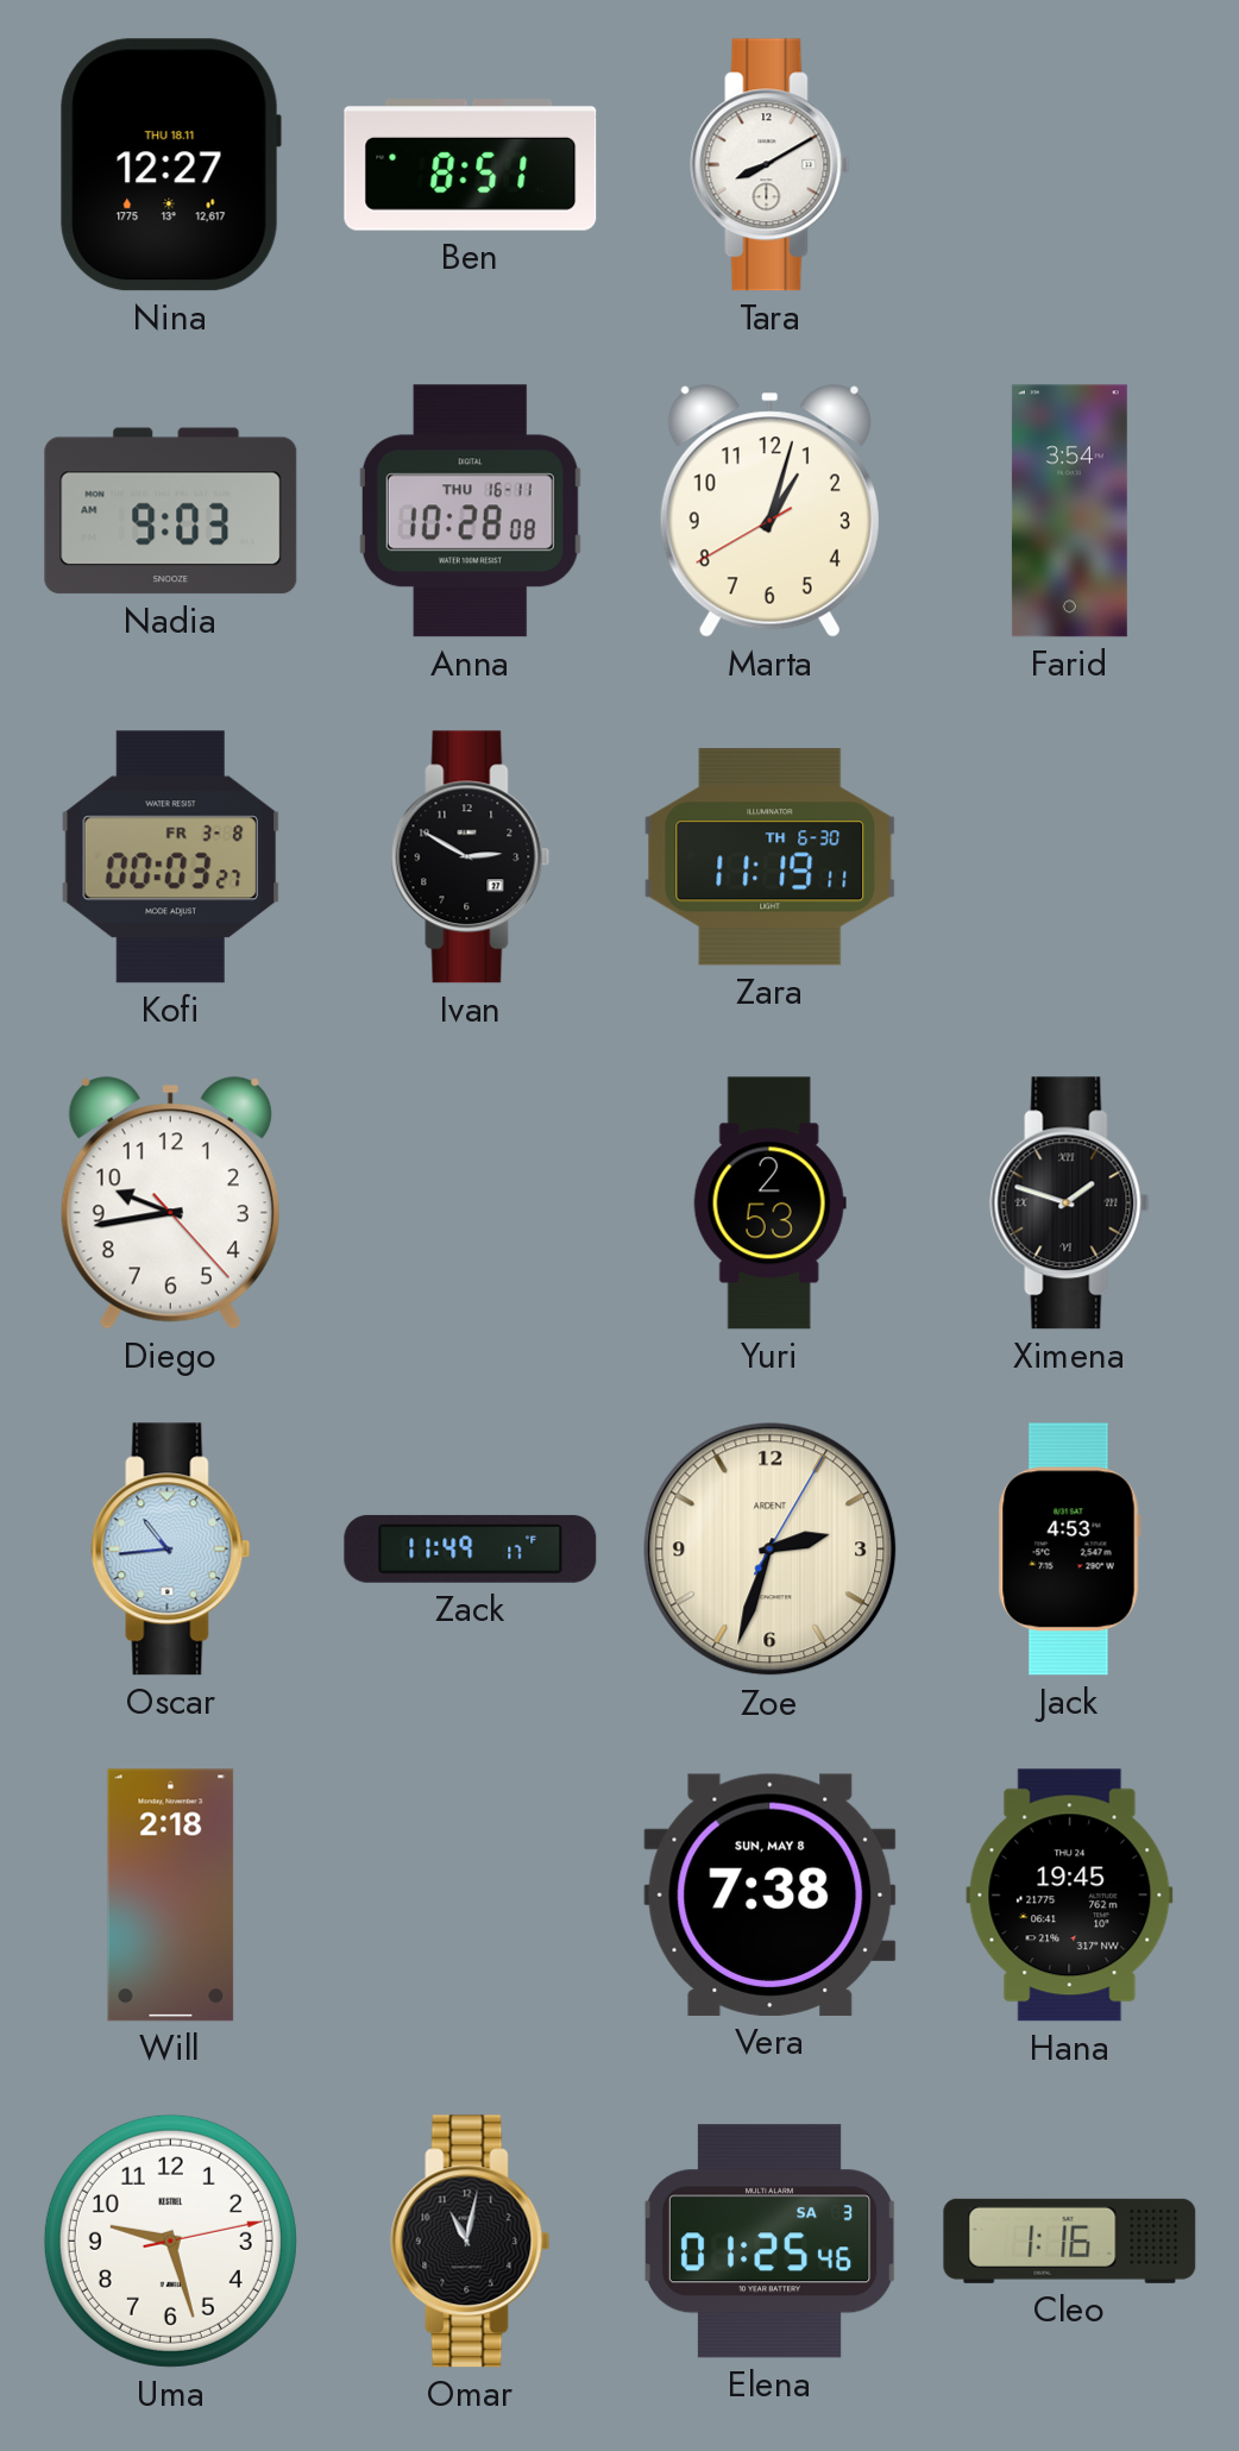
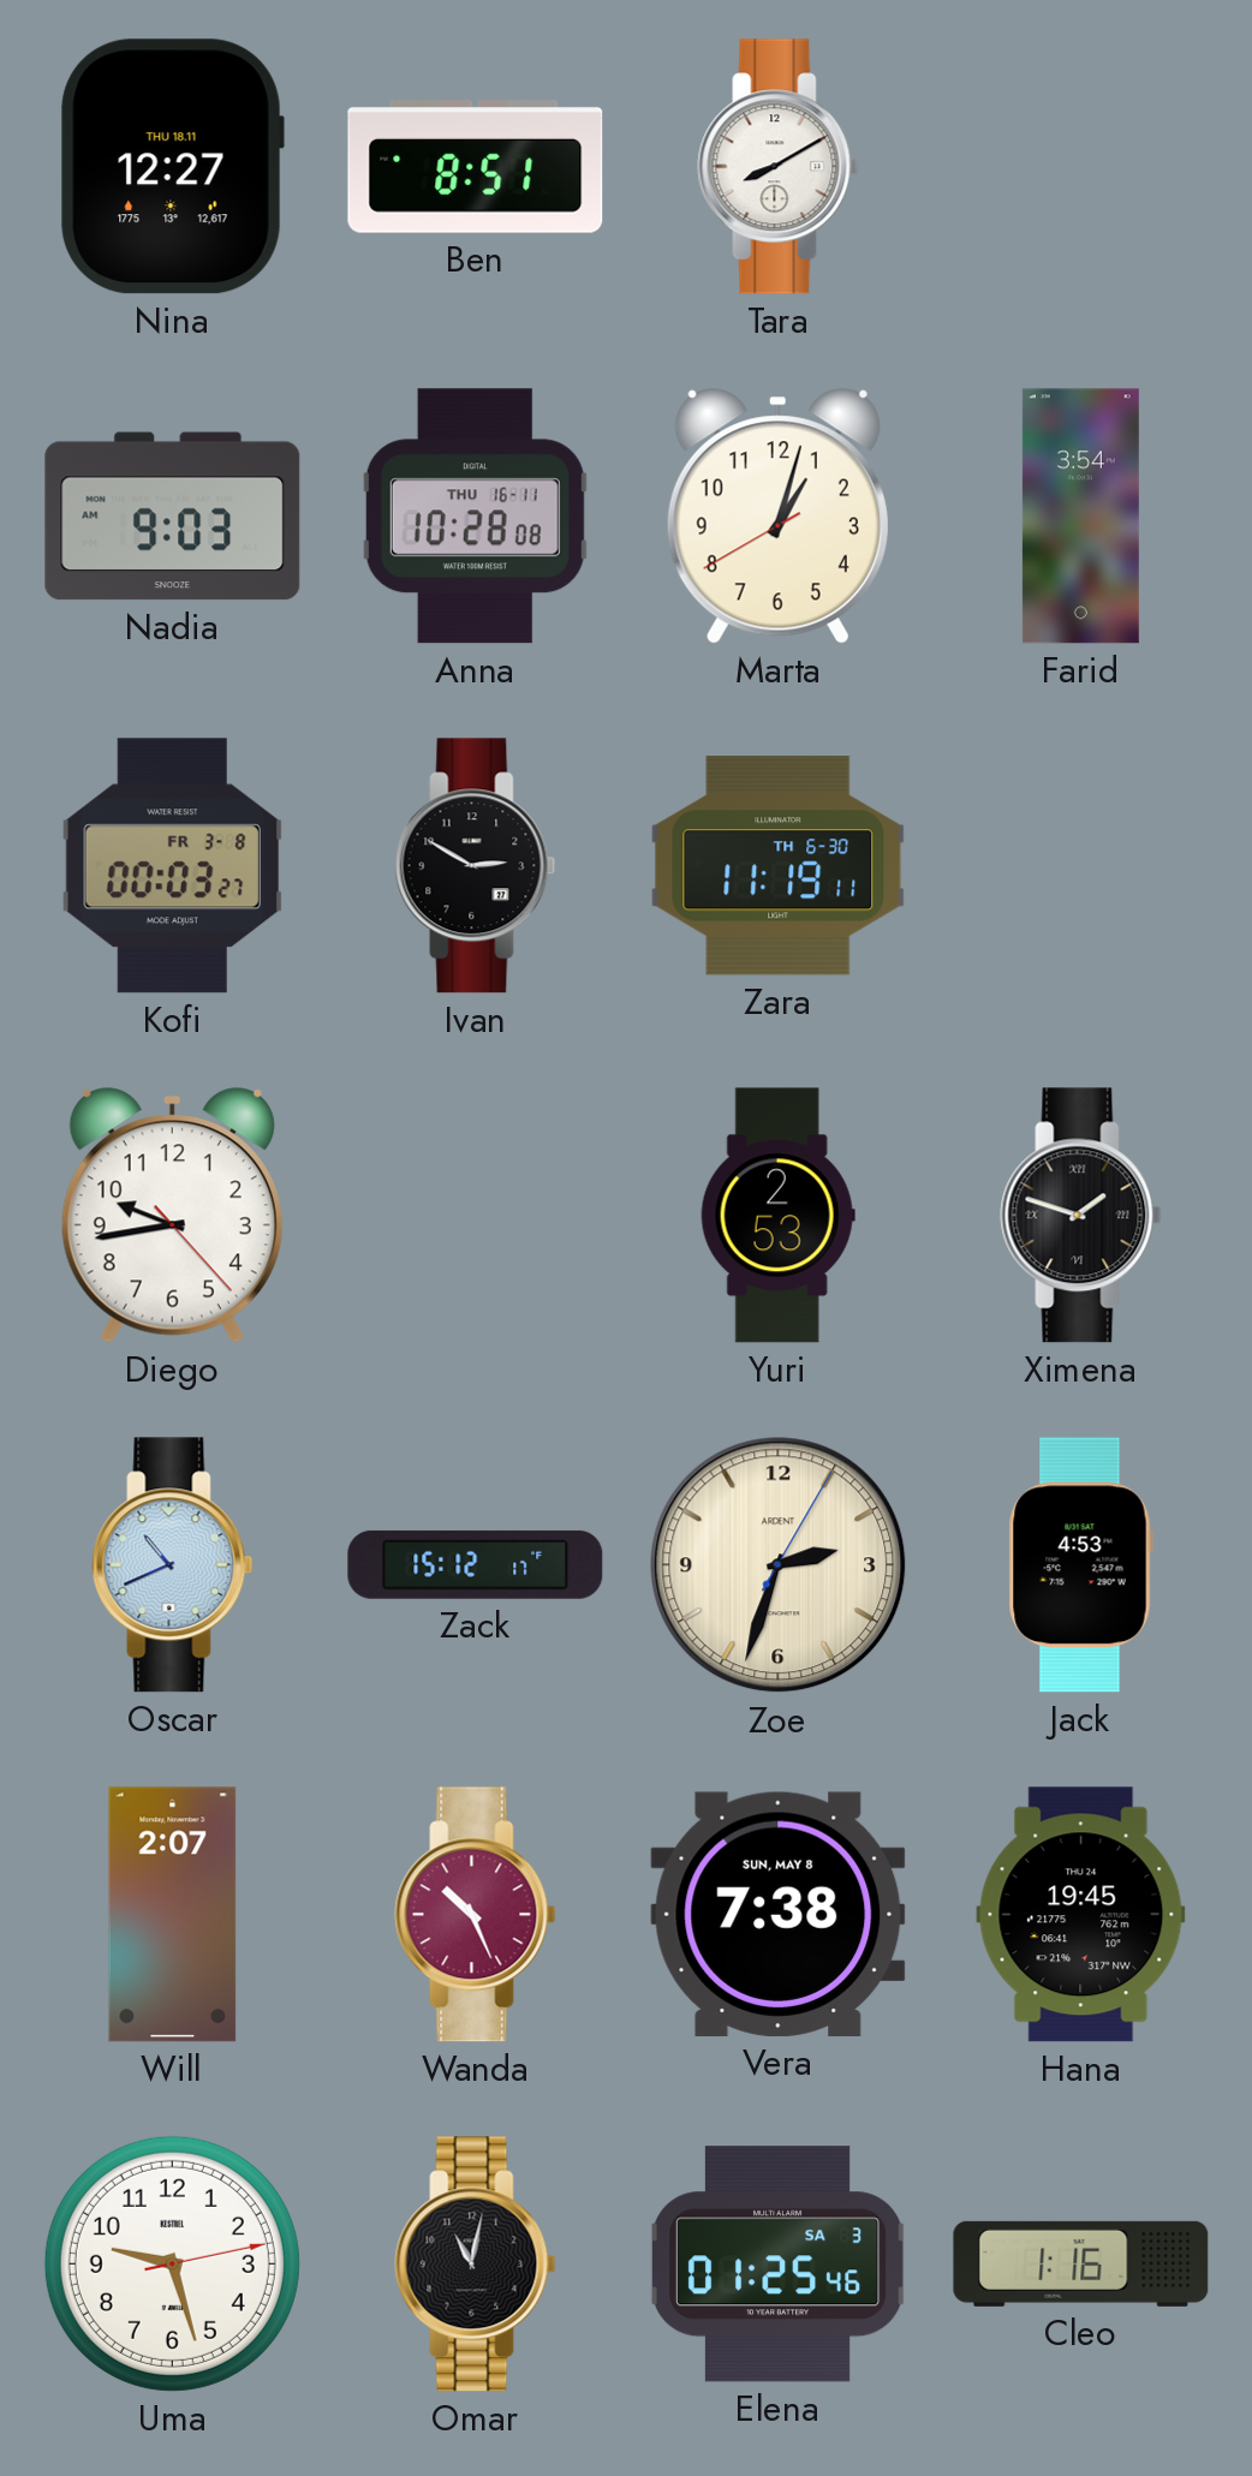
Oscar: 10:44 -> 10:41 (173, 1565)
Zack: 11:49 -> 15:12 (476, 1564)
Will: 2:18 -> 2:07 (173, 1915)
Wanda: none -> 10:26 (476, 1915)
